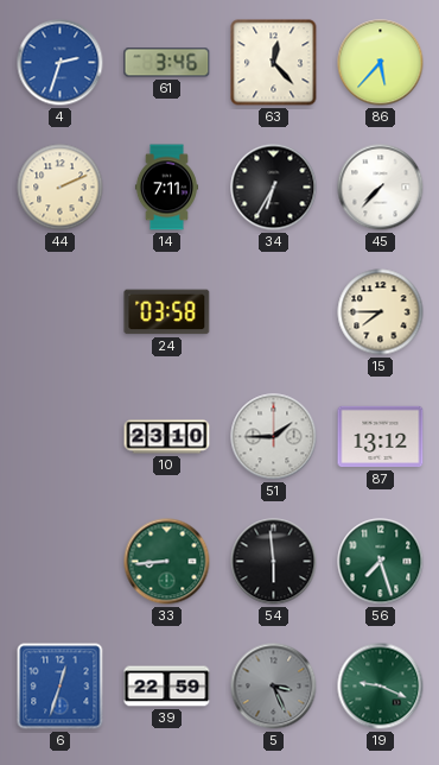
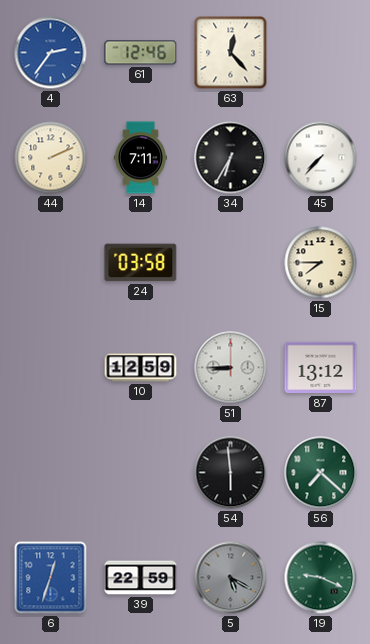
4: 2:33 -> 2:36 (51, 53)
61: 3:46 -> 12:46 (141, 53)
86: 5:37 -> none (381, 63)
10: 23:10 -> 12:59 (141, 368)
51: 1:45 -> 8:45 (231, 368)
33: 8:44 -> none (167, 562)
56: 7:27 -> 7:22 (321, 473)
5: 3:26 -> 5:20 (231, 578)
